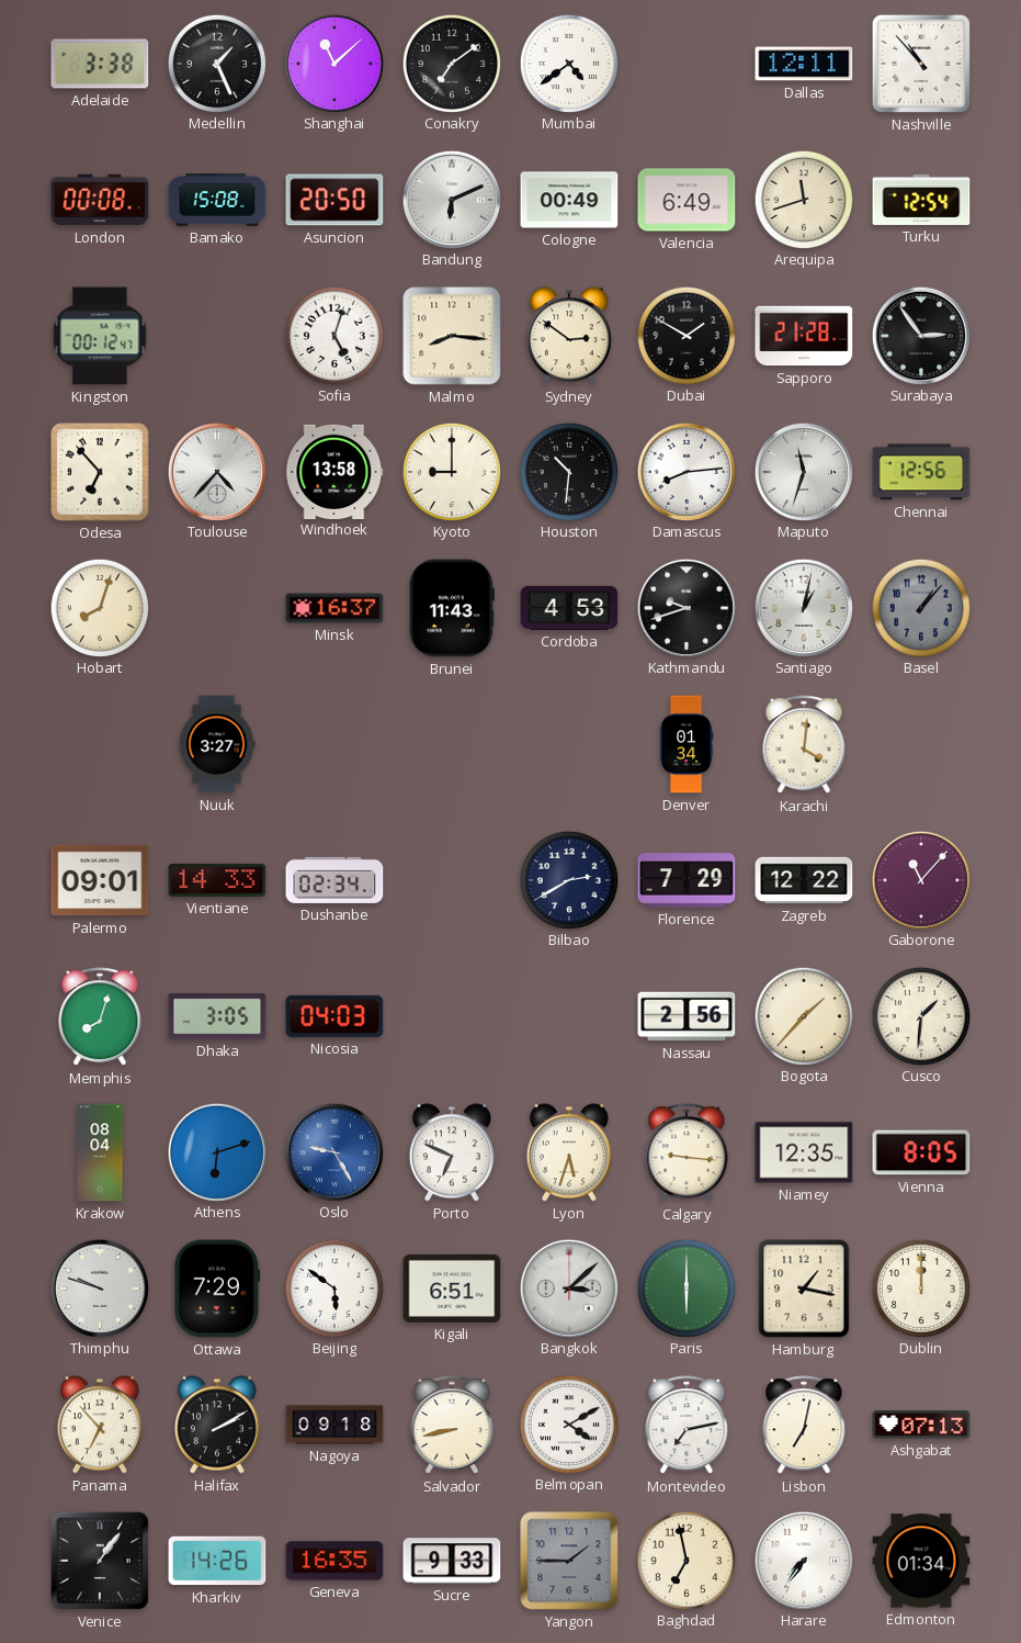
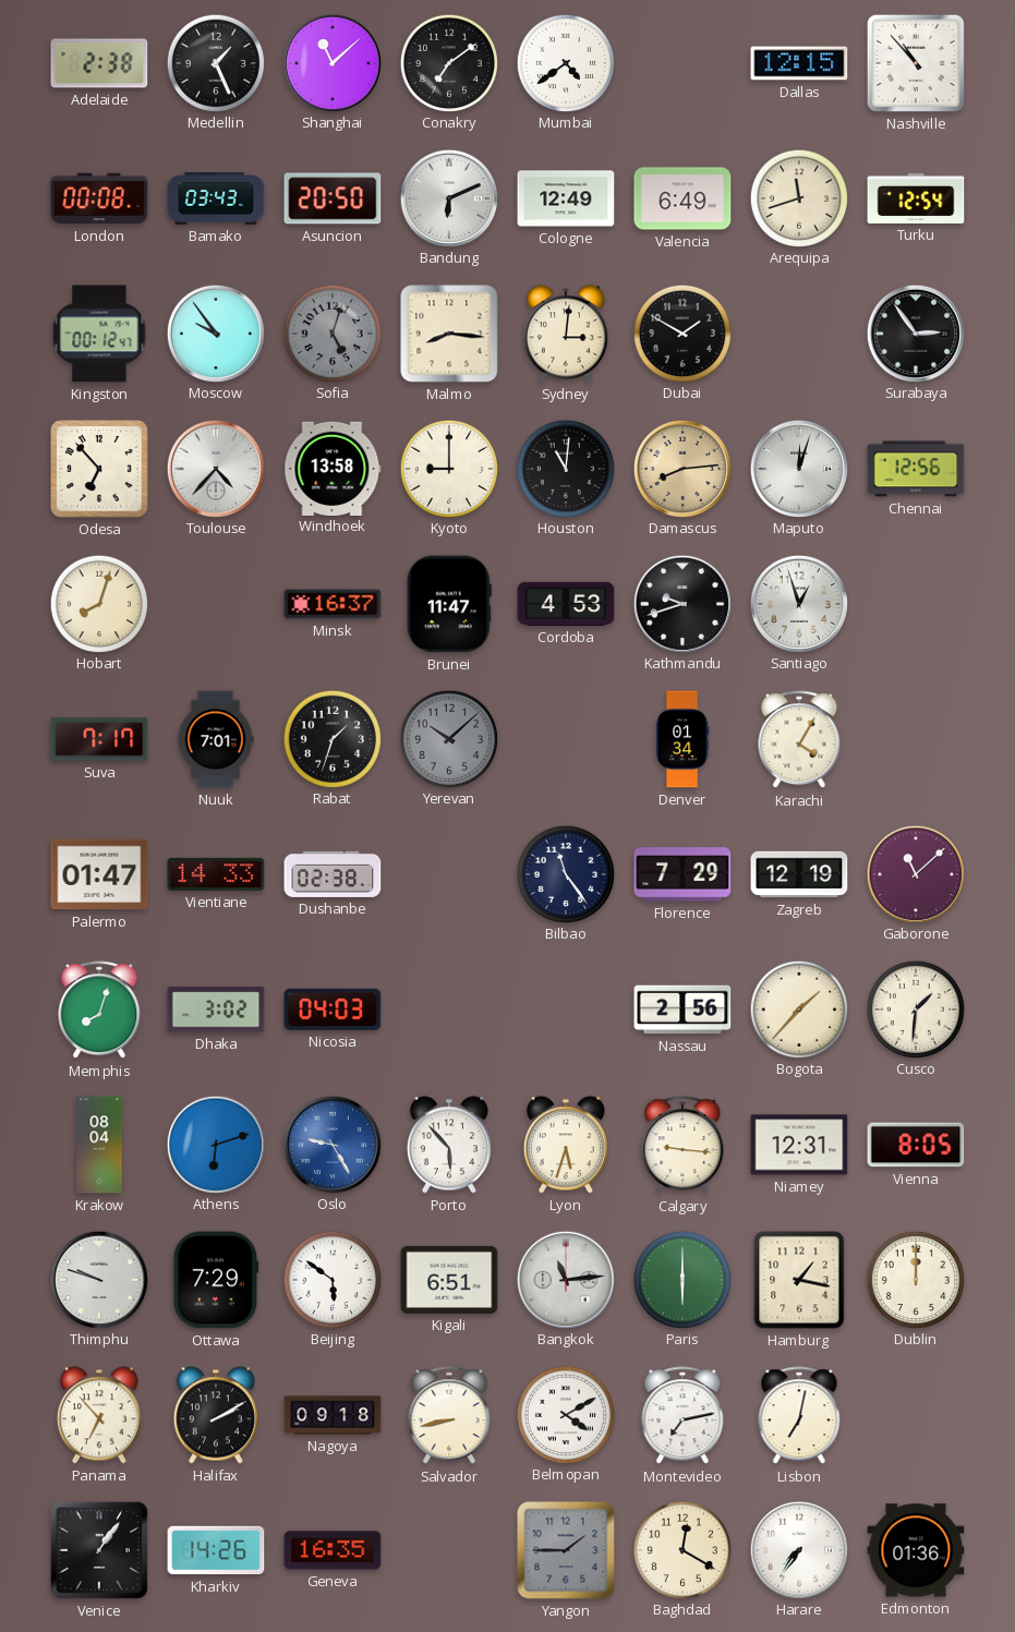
Adelaide: 3:38 -> 2:38 (99, 63)
Dallas: 12:11 -> 12:15 (799, 63)
Bamako: 15:08 -> 03:43 (216, 198)
Cologne: 00:49 -> 12:49 (566, 198)
Moscow: none -> 9:54 (215, 333)
Sofia dial: white -> grey (331, 333)
Sydney: 2:51 -> 3:01 (566, 334)
Sapporo: 21:28 -> none (804, 336)
Houston: 10:31 -> 11:01 (565, 468)
Damascus dial: white -> champagne (681, 468)
Maputo: 11:33 -> 12:03 (798, 468)
Brunei: 11:43 -> 11:47 (449, 604)
Santiago: 1:02 -> 12:57 (798, 603)
Basel: 1:07 -> none (920, 607)
Suva: none -> 7:17 (99, 739)
Nuuk: 3:27 -> 7:01 (216, 739)
Rabat: none -> 1:33 (331, 738)
Yerevan: none -> 10:08 (448, 738)
Karachi: 4:01 -> 4:05 (799, 740)
Palermo: 09:01 -> 01:47 (99, 874)
Dushanbe: 02:34 -> 02:38 (333, 874)
Bilbao: 2:40 -> 11:24 (565, 873)
Zagreb: 12:22 -> 12:19 (799, 874)
Gaborone: 11:07 -> 11:08 (915, 873)
Dhaka: 3:05 -> 3:02 (216, 1010)
Porto: 6:49 -> 5:53 (449, 1145)
Niamey: 12:35 -> 12:31 (799, 1145)
Bangkok: 3:08 -> 11:14 (565, 1279)
Ashgabat: 07:13 -> none (921, 1425)
Sucre: 9:33 -> none (452, 1561)
Baghdad: 6:58 -> 12:20 (681, 1549)
Edmonton: 01:34 -> 01:36 (916, 1550)
